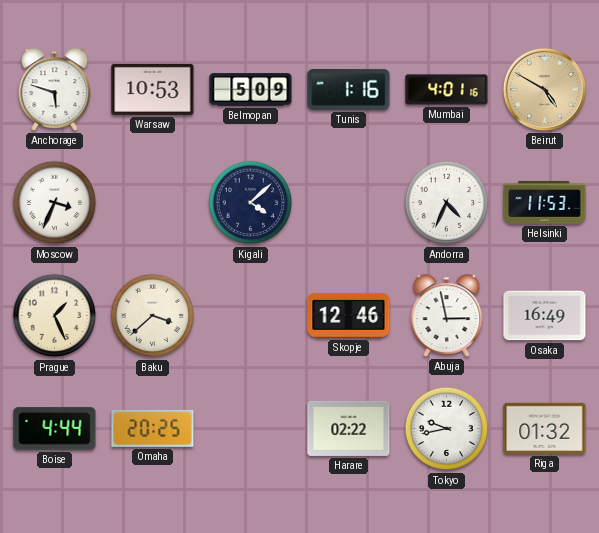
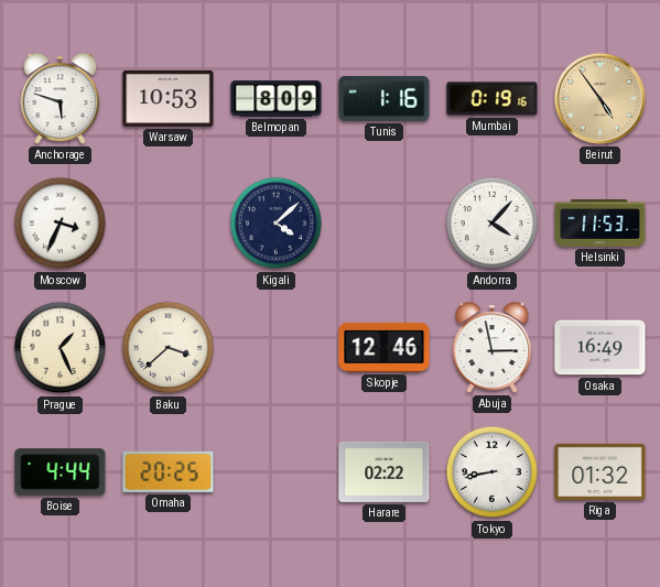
Belmopan: 5:09 -> 8:09 (277, 99)
Mumbai: 4:01 -> 0:19 (493, 99)
Beirut: 4:50 -> 4:54 (599, 98)
Andorra: 4:34 -> 4:07 (493, 224)
Tokyo: 9:43 -> 8:43 (493, 472)
